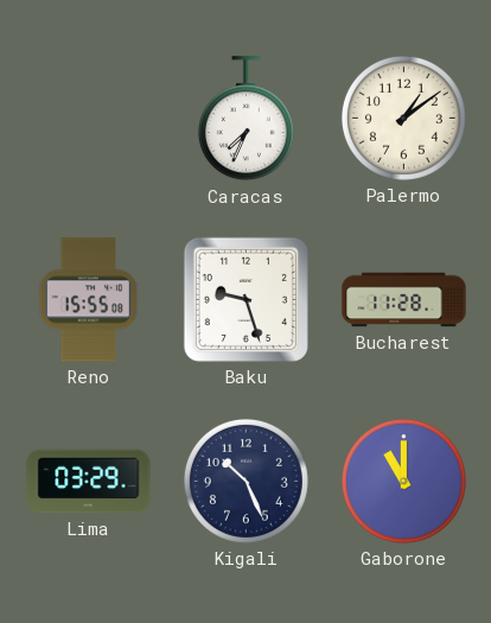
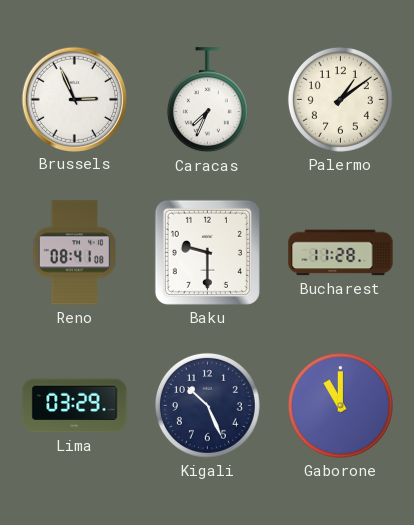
Brussels: none -> 2:56 (74, 99)
Reno: 15:55 -> 08:41 (75, 253)
Baku: 9:27 -> 9:30 (207, 252)
